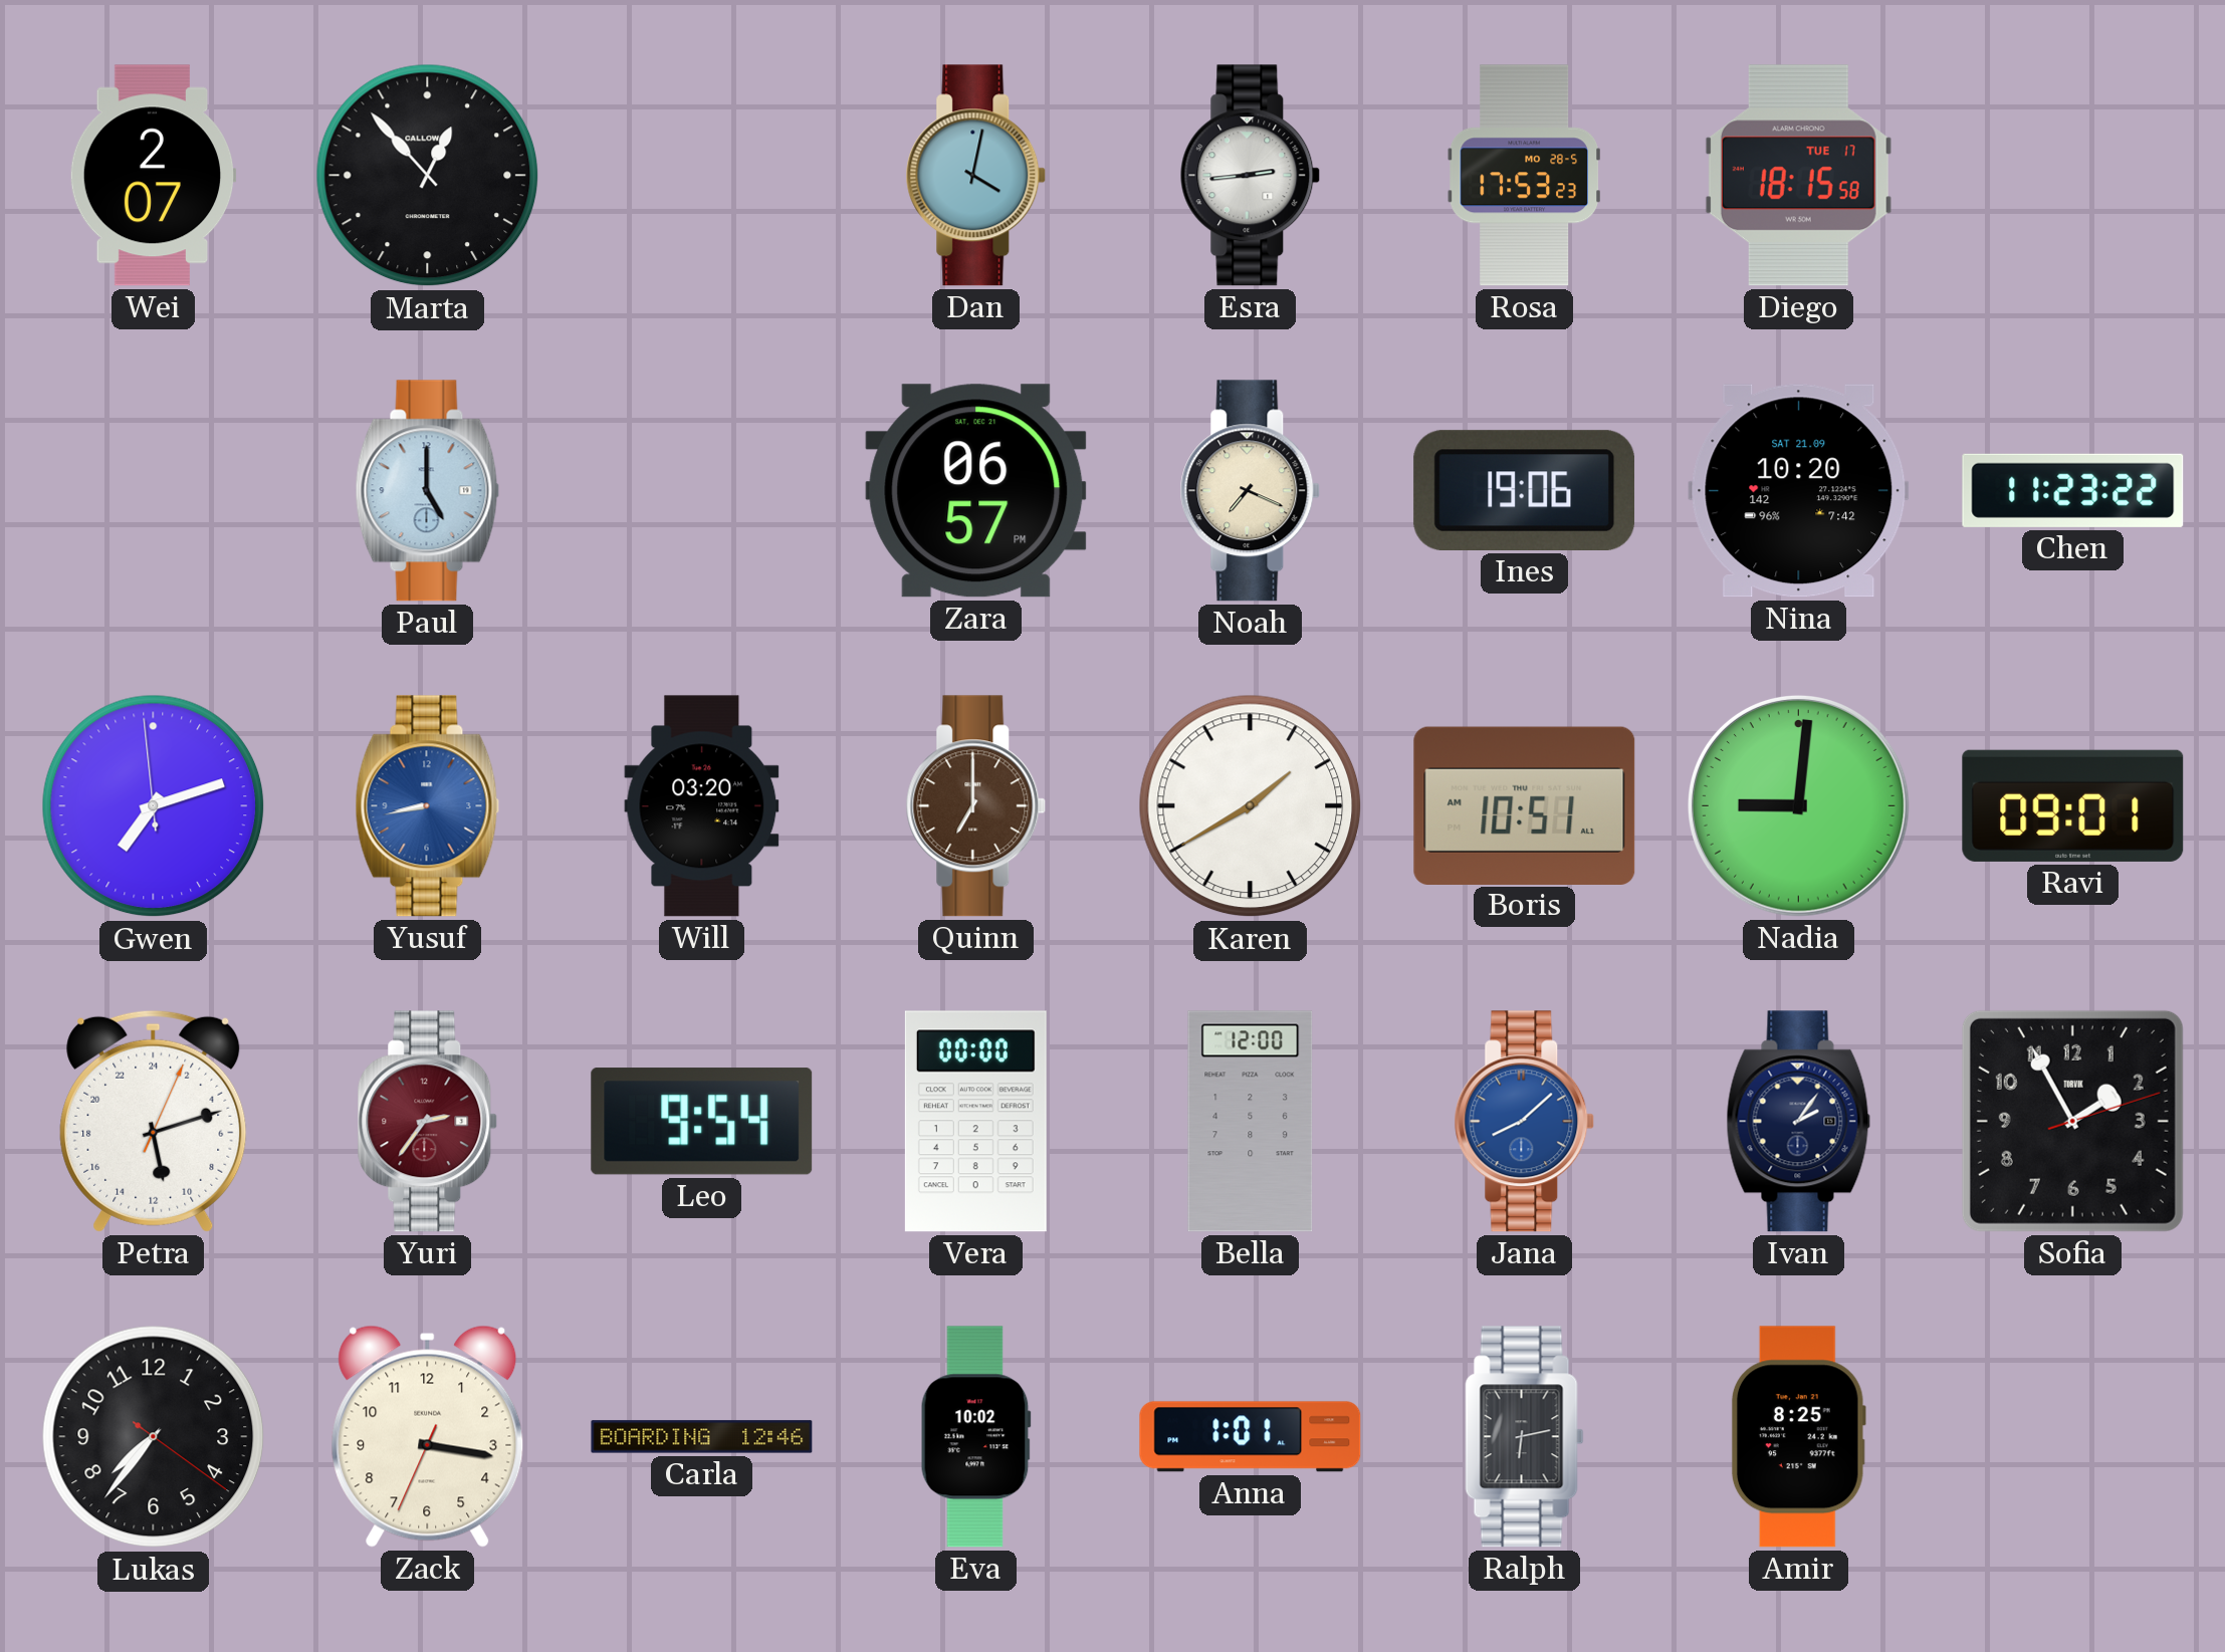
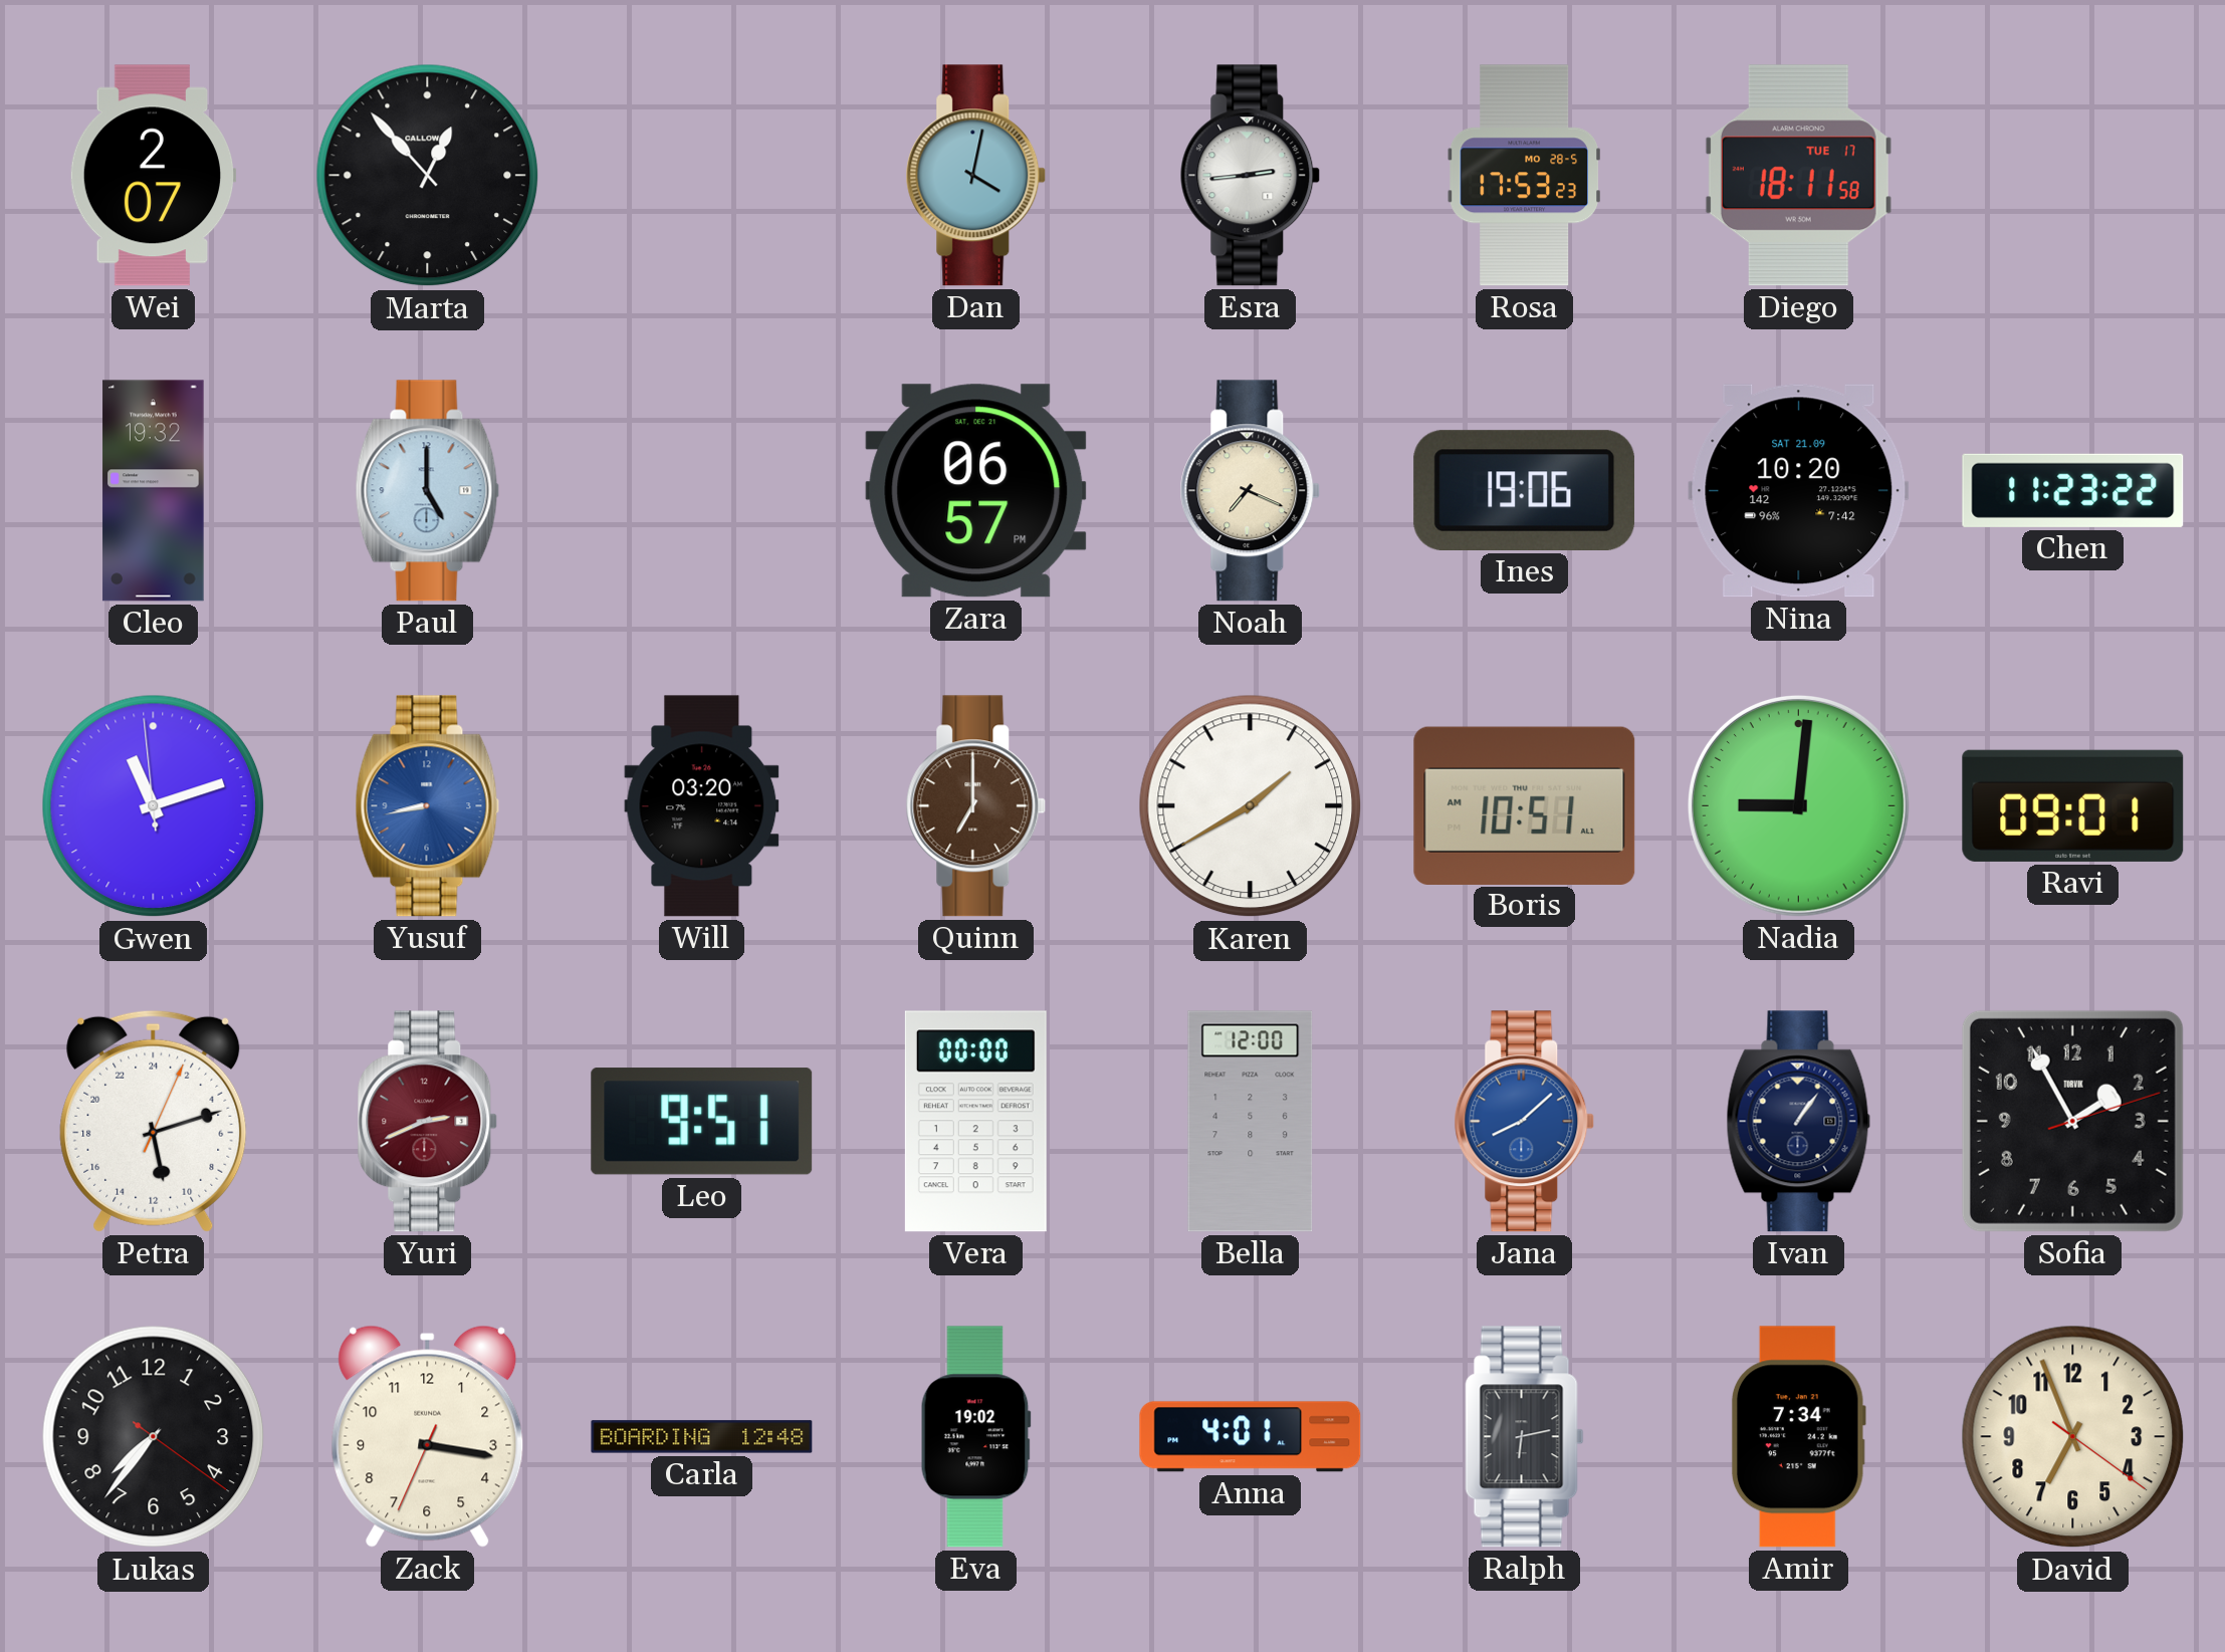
Diego: 18:15 -> 18:11 (1798, 176)
Cleo: none -> 19:32 (154, 491)
Gwen: 7:11 -> 11:11 (154, 806)
Yuri: 2:36 -> 2:41 (428, 1122)
Leo: 9:54 -> 9:51 (702, 1122)
Ivan: 2:06 -> 1:06 (1799, 1122)
Carla: 12:46 -> 12:48 (702, 1437)
Eva: 10:02 -> 19:02 (975, 1437)
Anna: 1:01 -> 4:01 (1251, 1437)
Amir: 8:25 -> 7:34 (1798, 1437)
David: none -> 6:56 (2073, 1437)
